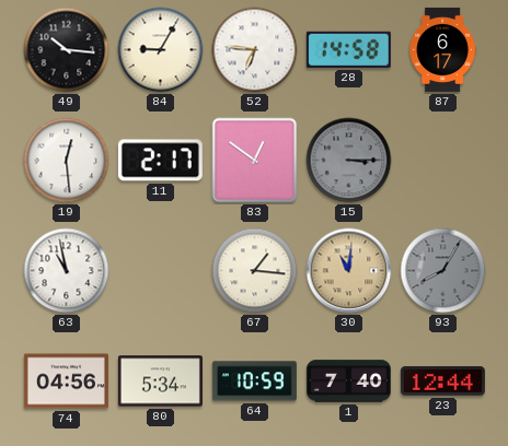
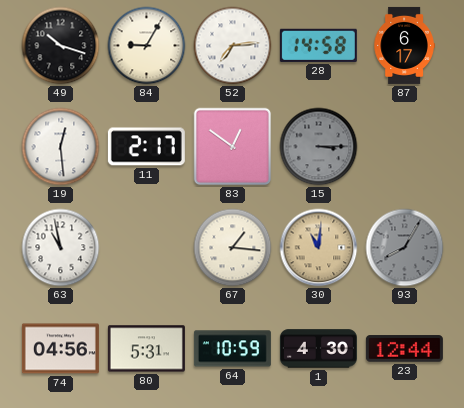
49: 10:16 -> 10:18 (61, 46)
52: 6:46 -> 7:14 (233, 46)
80: 5:34 -> 5:31 (146, 349)
1: 7:40 -> 4:30 (318, 349)
